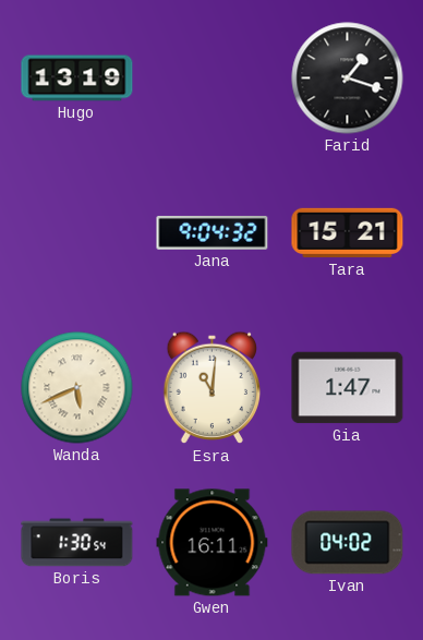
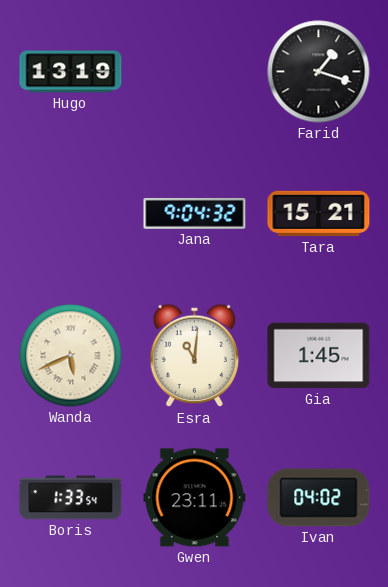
Gia: 1:47 -> 1:45 (319, 356)
Boris: 1:30 -> 1:33 (71, 498)
Gwen: 16:11 -> 23:11 (195, 498)
